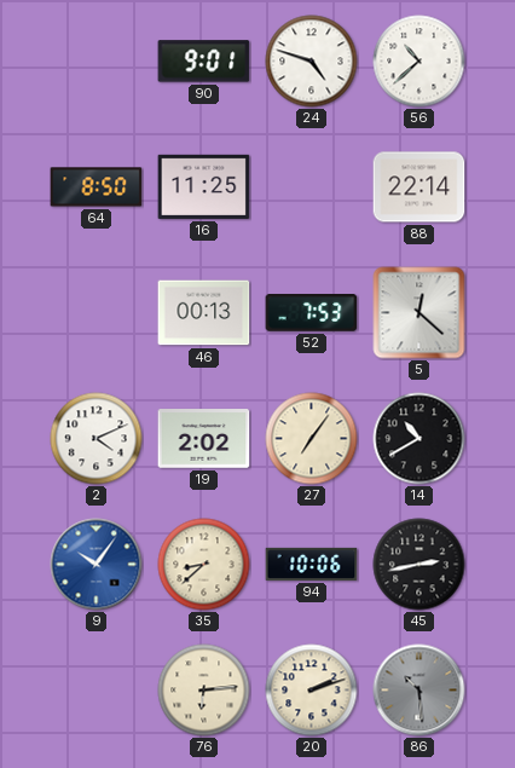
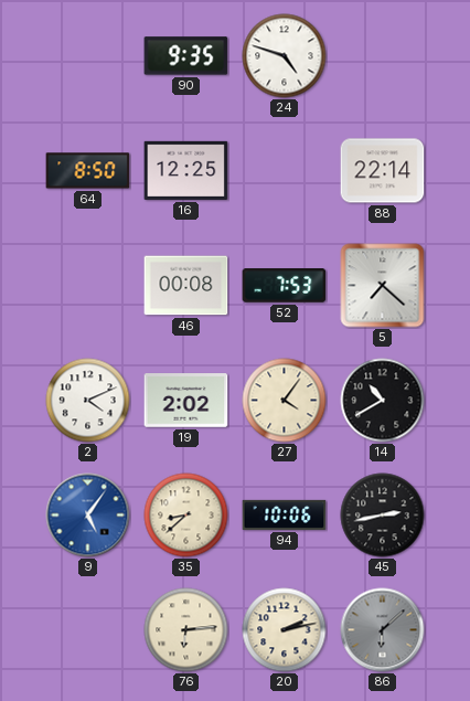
90: 9:01 -> 9:35 (186, 56)
56: 10:38 -> none (419, 62)
16: 11:25 -> 12:25 (186, 170)
46: 00:13 -> 00:08 (186, 286)
5: 12:22 -> 7:22 (383, 286)
27: 7:06 -> 4:06 (285, 401)
9: 10:06 -> 5:06 (88, 516)
20: 2:12 -> 2:13 (285, 630)
86: 10:29 -> 6:08 (383, 630)
